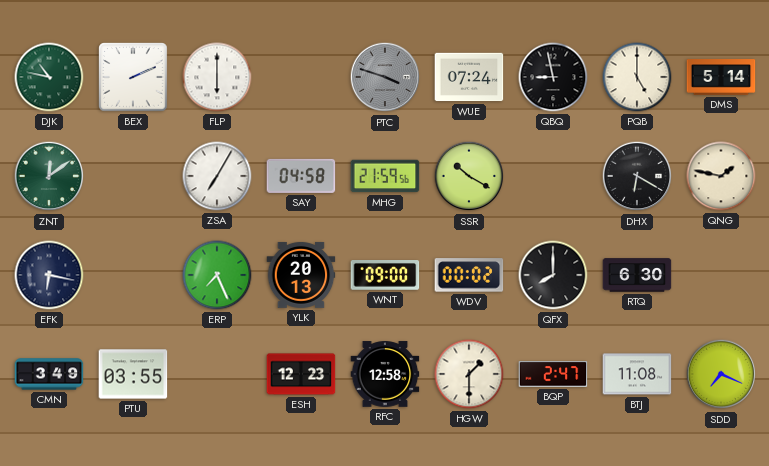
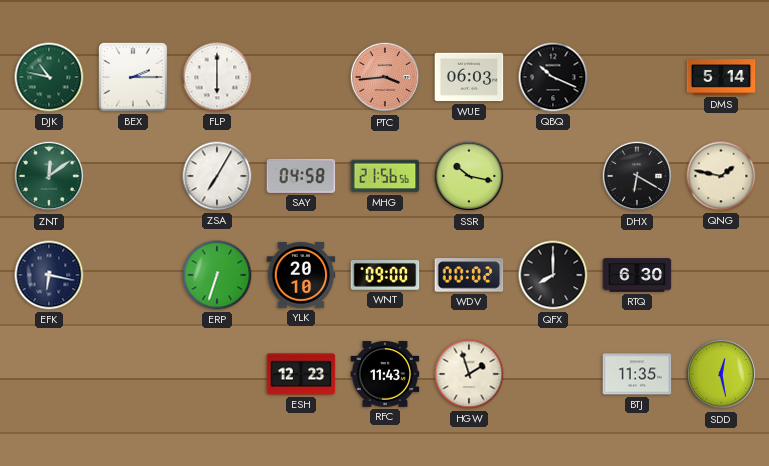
BEX: 2:11 -> 2:15 (133, 77)
PTC: 3:48 -> 3:44 (385, 77)
PTC dial: grey -> salmon (385, 77)
WUE: 07:24 -> 06:03 (469, 77)
QBQ: 8:58 -> 10:19 (553, 77)
PQB: 5:00 -> none (637, 77)
MHG: 21:59 -> 21:56 (385, 176)
SSR: 10:20 -> 10:17 (469, 176)
ERP: 7:26 -> 6:33 (217, 275)
YLK: 20:13 -> 20:10 (301, 275)
CMN: 3:49 -> none (49, 374)
PTU: 03:55 -> none (133, 374)
RFC: 12:58 -> 11:43 (385, 374)
HGW: 1:30 -> 1:57 (469, 374)
BQP: 2:47 -> none (553, 374)
BTJ: 11:08 -> 11:35 (637, 374)
SDD: 7:19 -> 12:28 (721, 374)
